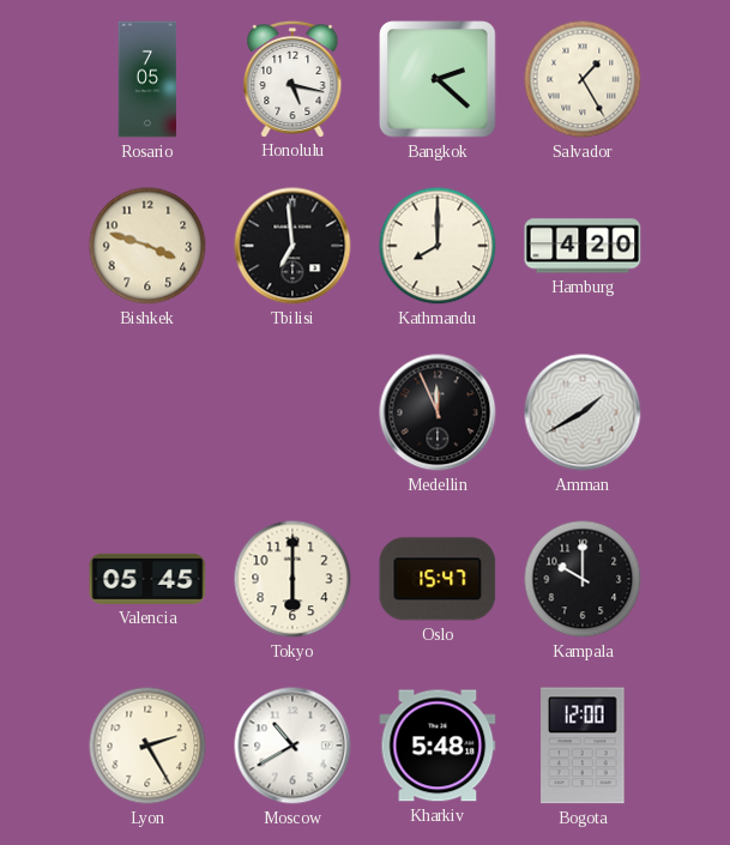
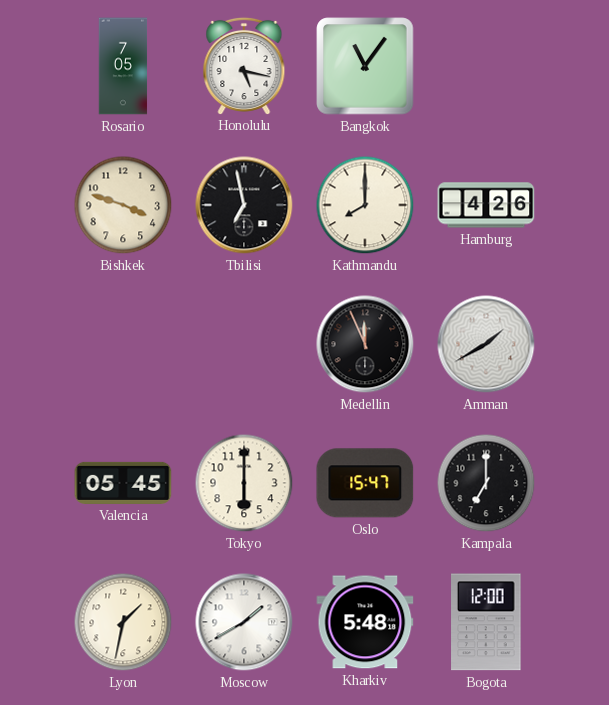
Bangkok: 2:22 -> 11:06 (365, 66)
Salvador: 1:25 -> none (583, 79)
Tbilisi: 6:59 -> 6:58 (244, 205)
Hamburg: 4:20 -> 4:26 (486, 205)
Kampala: 10:00 -> 7:00 (486, 483)
Lyon: 2:25 -> 1:32 (123, 622)
Moscow: 10:40 -> 1:40 (244, 622)
